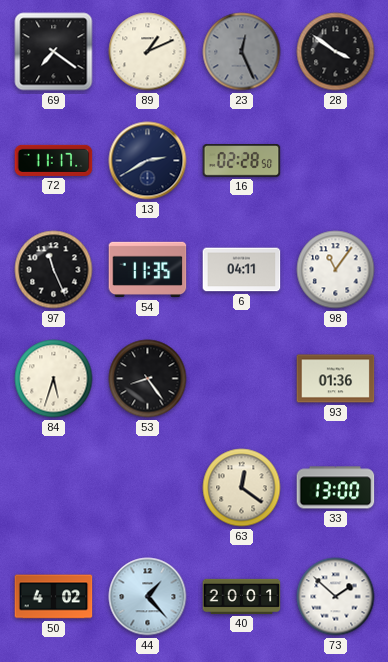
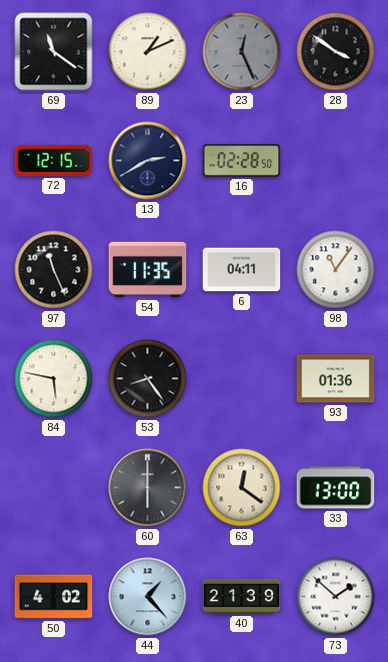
69: 7:21 -> 11:21 (54, 52)
72: 11:17 -> 12:15 (54, 160)
84: 5:33 -> 5:47 (54, 379)
60: none -> 6:00 (148, 488)
40: 20:01 -> 21:39 (242, 596)
